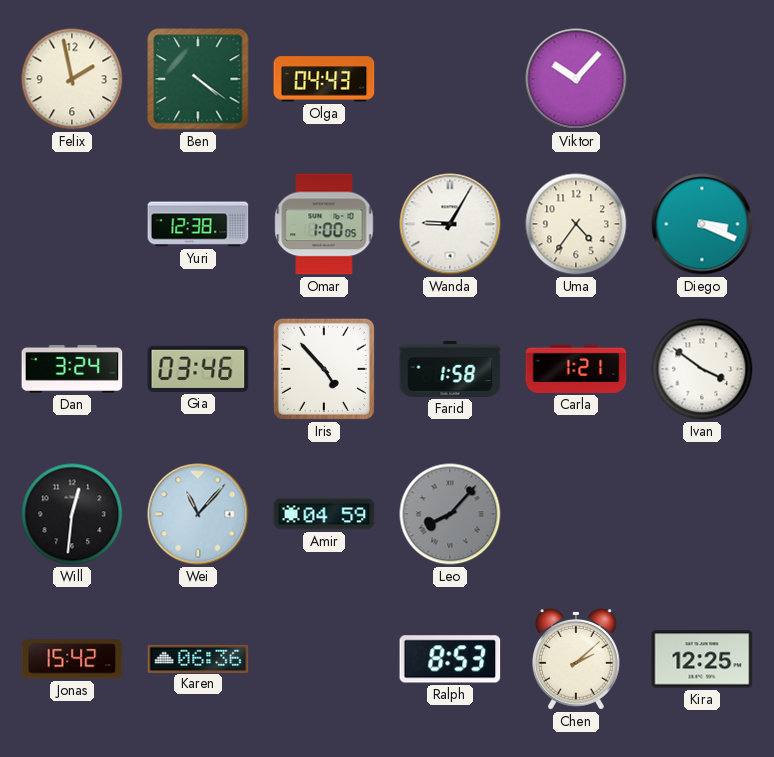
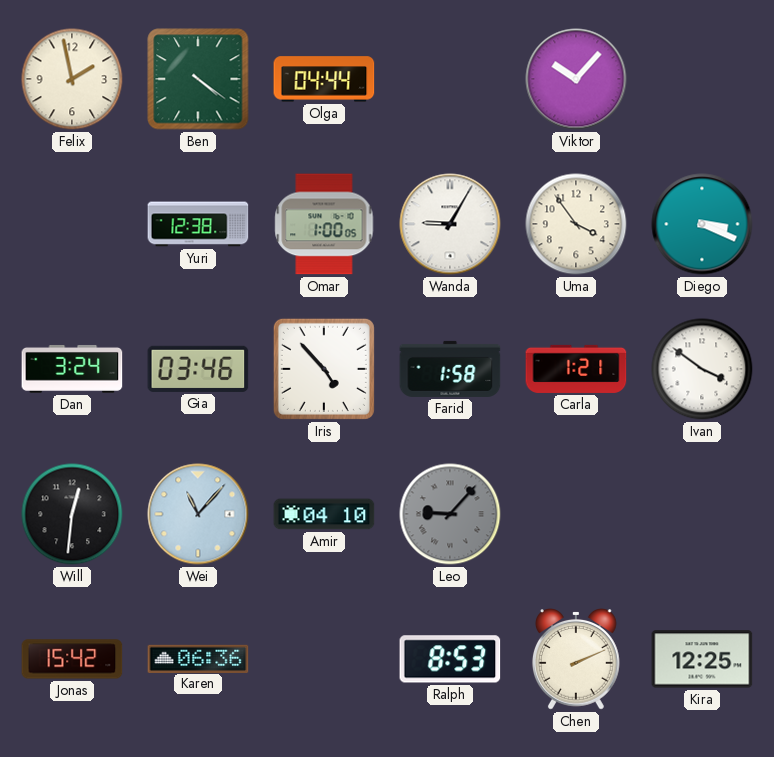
Olga: 04:43 -> 04:44 (324, 79)
Uma: 4:36 -> 3:54 (576, 224)
Amir: 04:59 -> 04:10 (324, 514)
Leo: 8:07 -> 9:07 (450, 514)
Chen: 2:08 -> 2:11 (576, 660)
